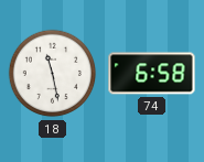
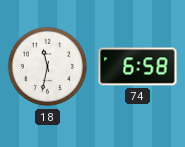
18: 11:28 -> 11:32 (48, 67)
